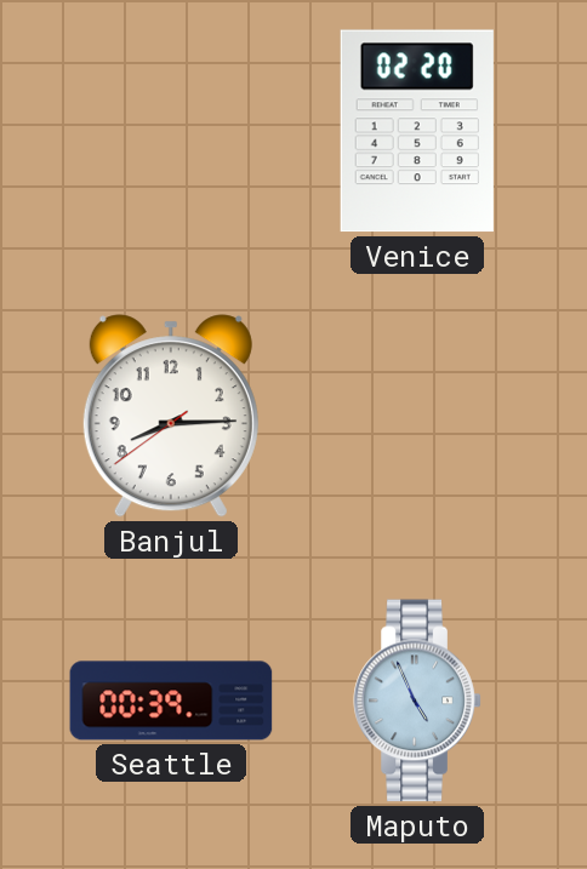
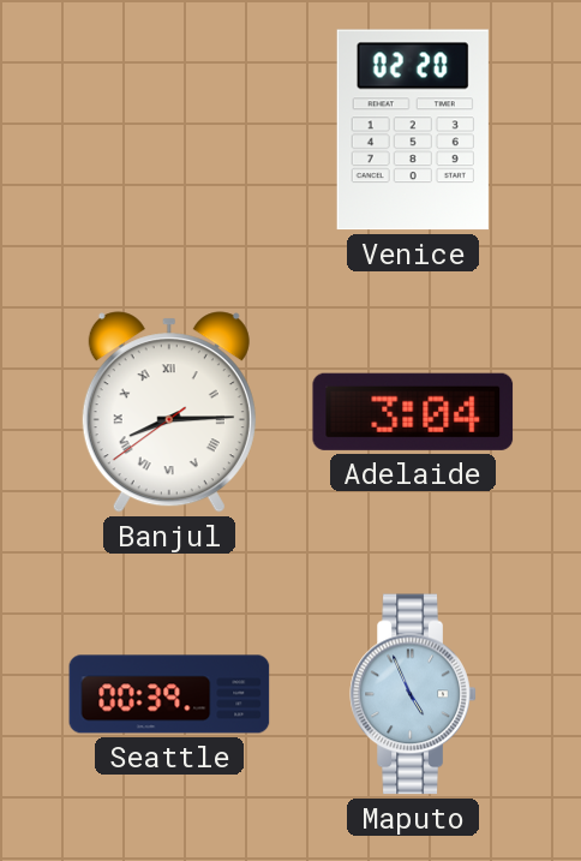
Banjul numerals: Arabic -> Roman (169, 412)
Adelaide: none -> 3:04 (413, 412)
